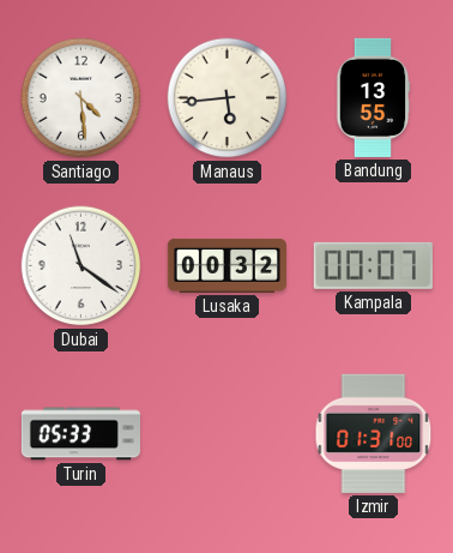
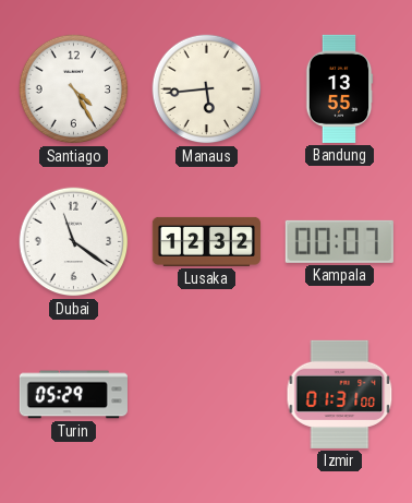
Santiago: 4:29 -> 4:25 (74, 89)
Lusaka: 00:32 -> 12:32 (206, 241)
Turin: 05:33 -> 05:29 (73, 395)
